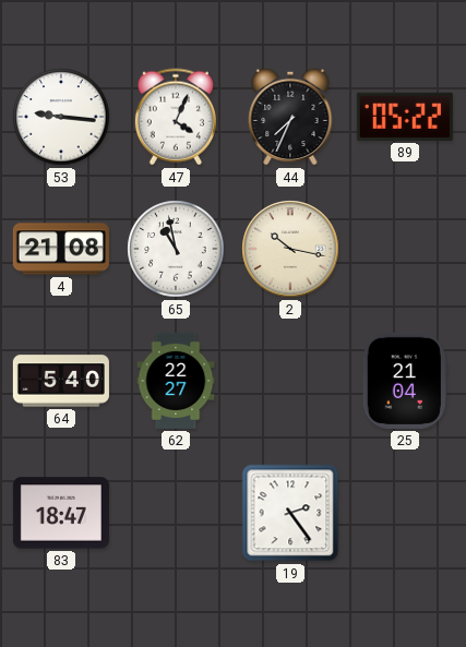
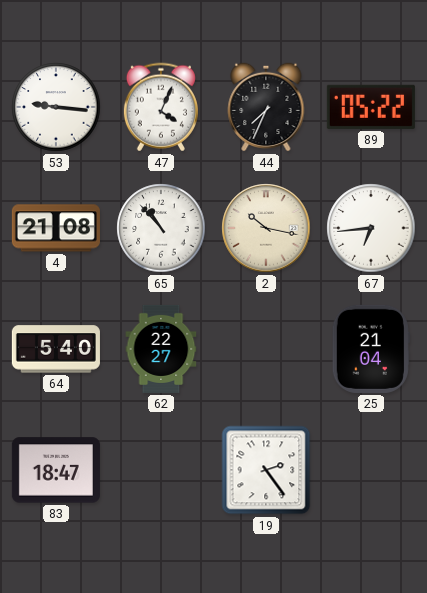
65: 10:58 -> 10:53 (161, 228)
67: none -> 6:44 (371, 228)
